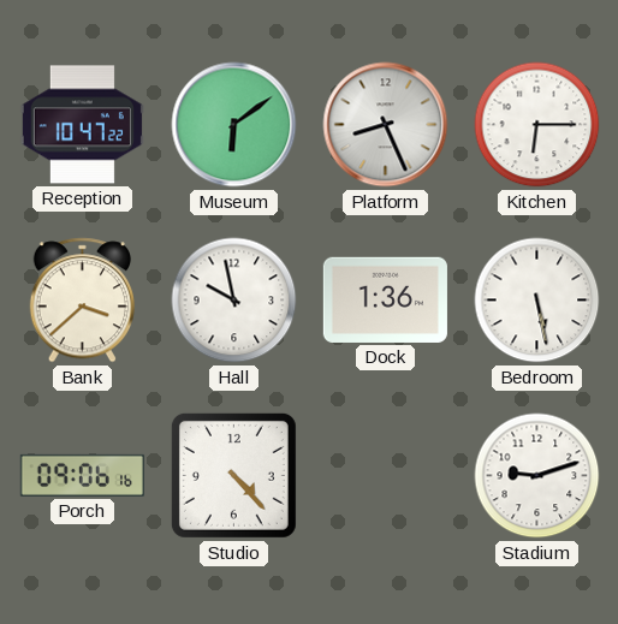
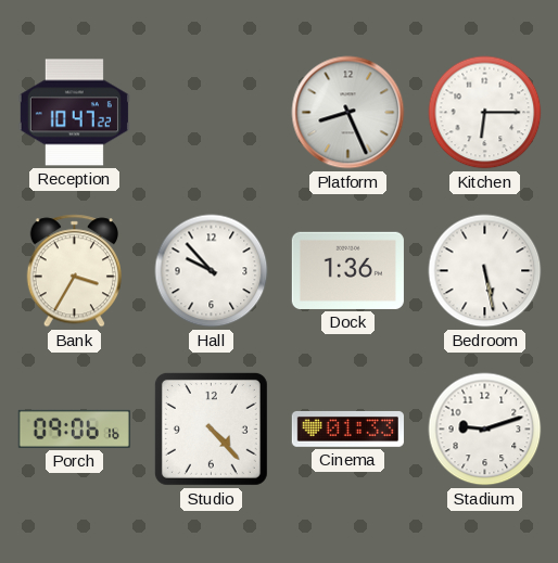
Museum: 6:09 -> none (234, 125)
Bank: 3:38 -> 3:35 (74, 271)
Hall: 9:58 -> 9:53 (212, 271)
Cinema: none -> 01:33 (347, 428)
